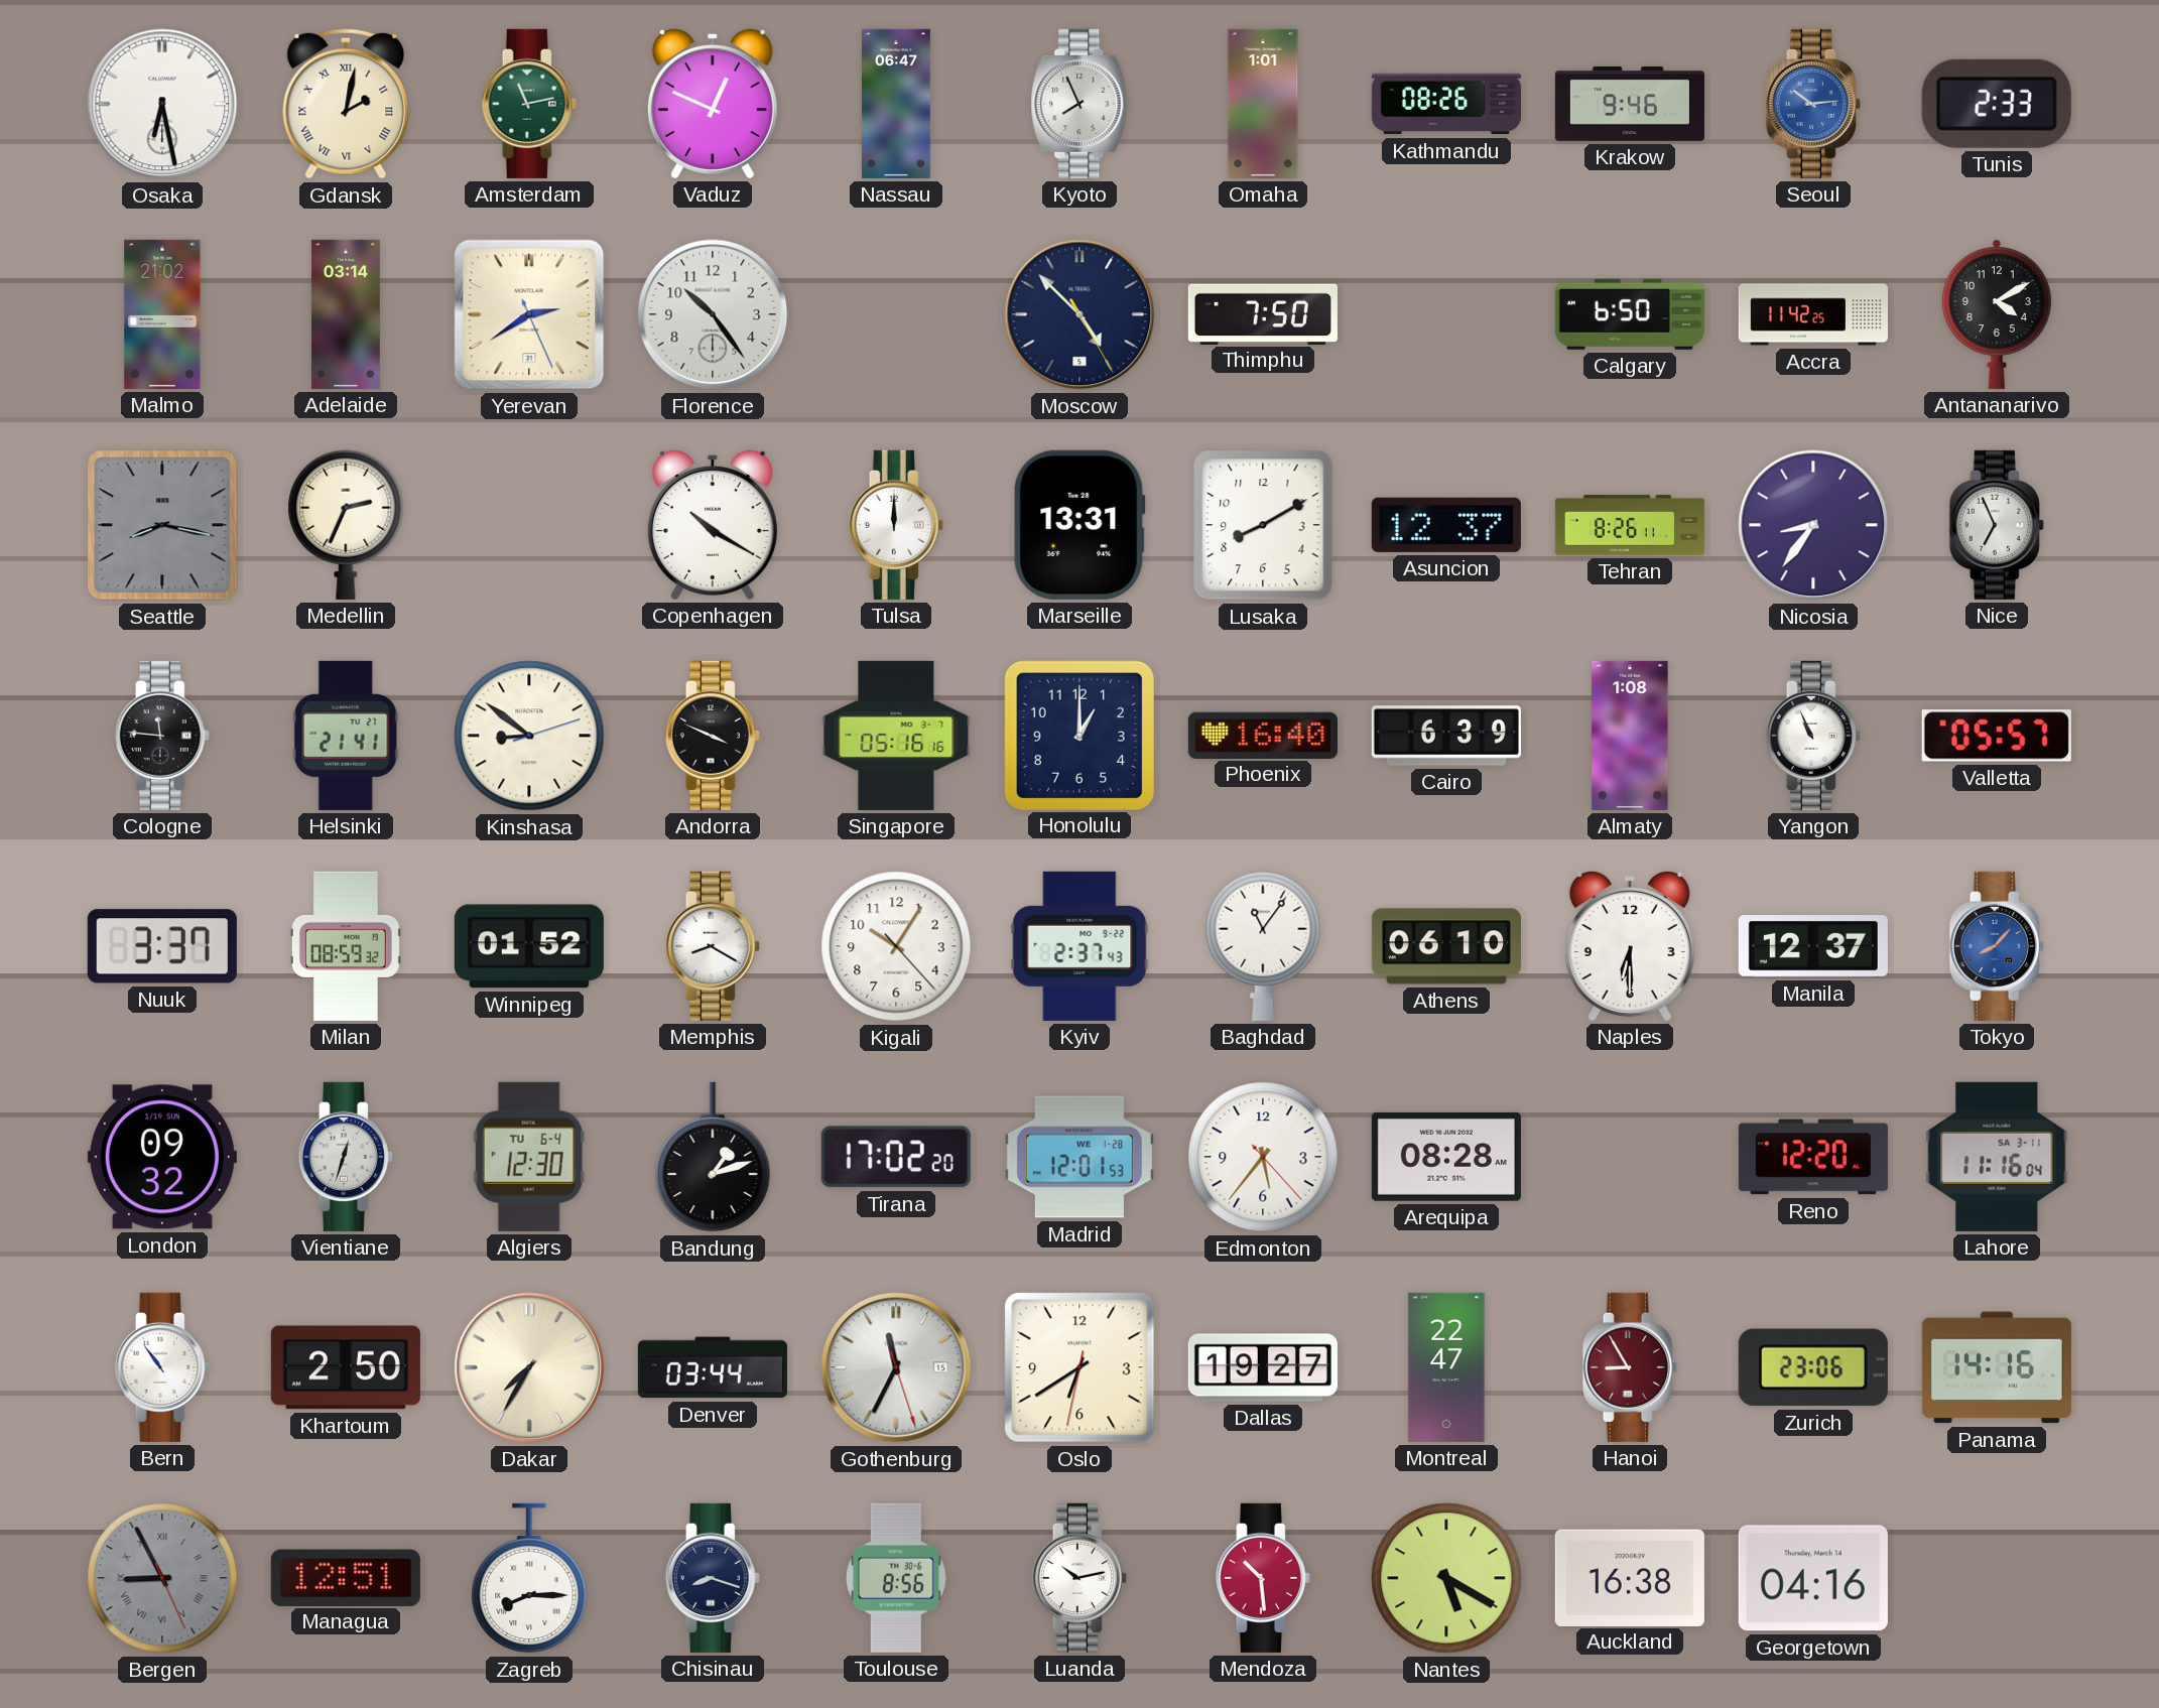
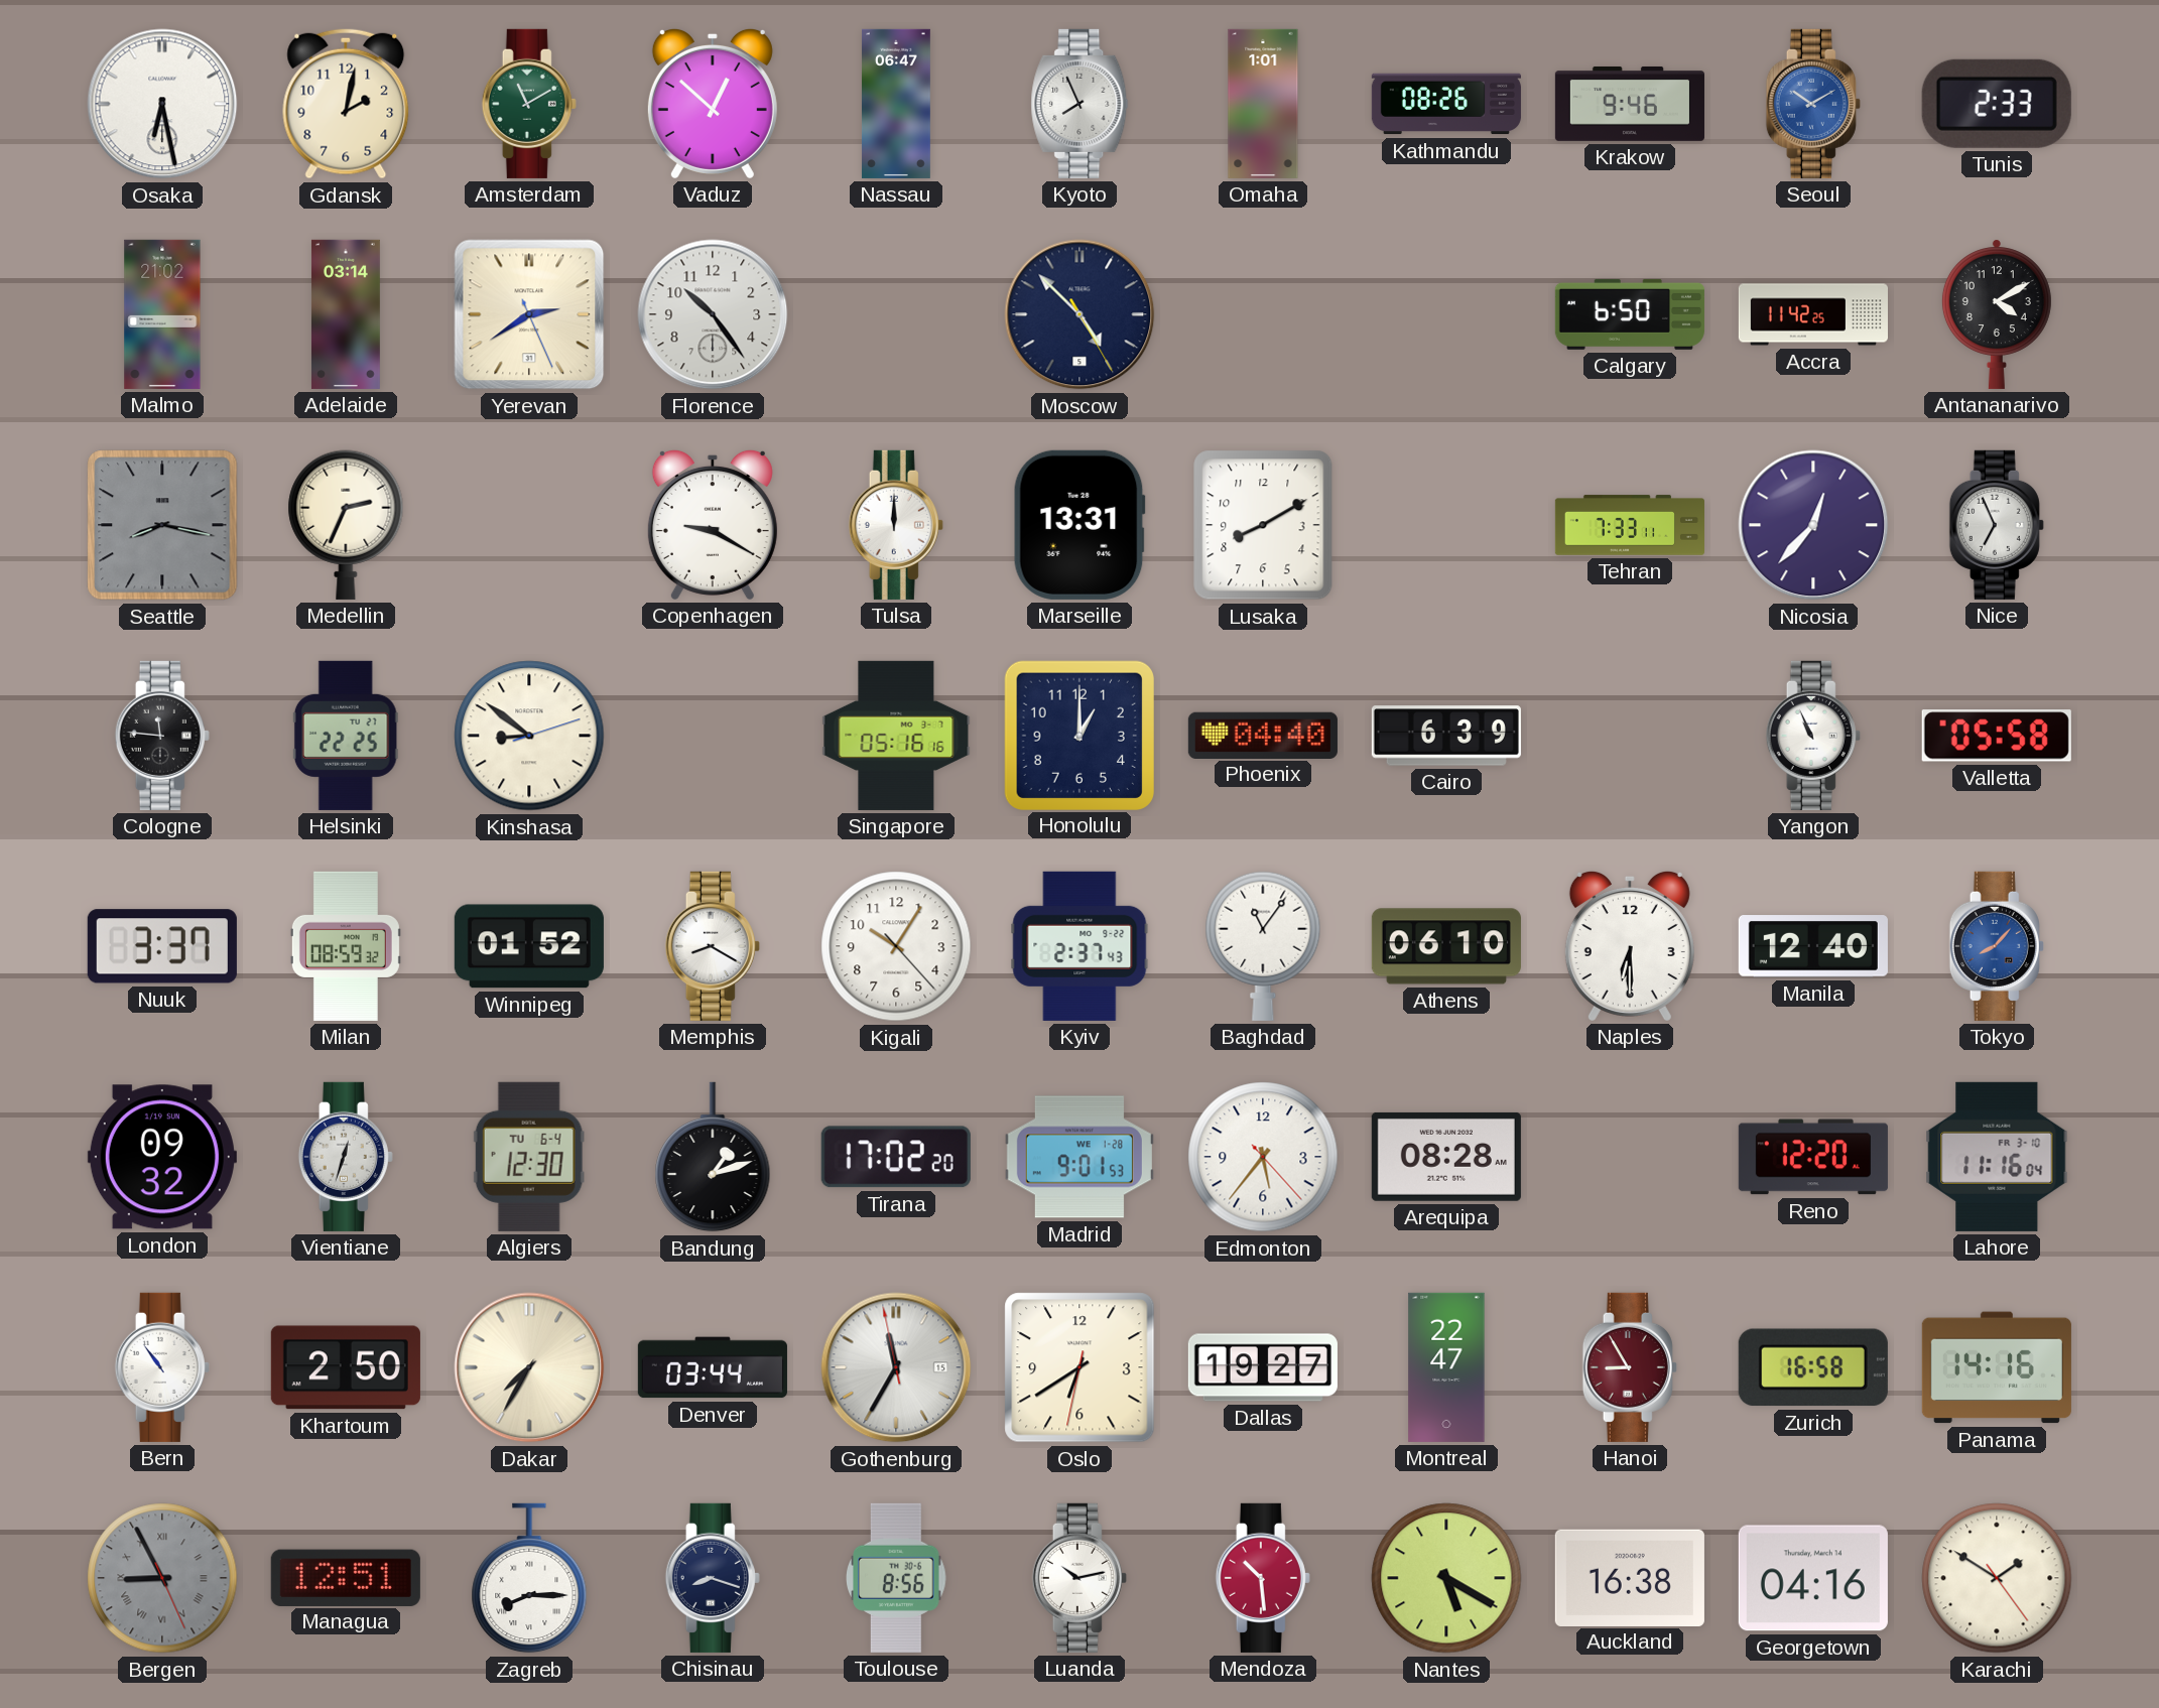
Gdansk numerals: Roman -> Arabic (346, 104)
Amsterdam: 11:13 -> 11:10 (529, 104)
Vaduz: 12:49 -> 12:52 (713, 103)
Seoul: 10:14 -> 10:10 (1813, 104)
Thimphu: 7:50 -> none (1263, 313)
Copenhagen: 10:20 -> 9:20 (713, 524)
Asuncion: 12:37 -> none (1446, 525)
Tehran: 8:26 -> 7:33 (1630, 525)
Nicosia: 8:36 -> 12:37 (1813, 525)
Helsinki: 21:41 -> 22:25 (346, 736)
Andorra: 3:49 -> none (713, 736)
Phoenix: 16:40 -> 04:40 (1263, 735)
Almaty: 1:08 -> none (1630, 736)
Valletta: 05:57 -> 05:58 (1997, 736)
Manila: 12:37 -> 12:40 (1813, 946)
Madrid: 12:01 -> 9:01 (1079, 1157)
Lahore date: SA 3-11 -> FR 3-10 (1997, 1157)
Gothenburg: 11:34:27 -> 11:34:58 (896, 1367)
Zurich: 23:06 -> 16:58 (1813, 1367)
Karachi: none -> 1:50 (1997, 1578)
